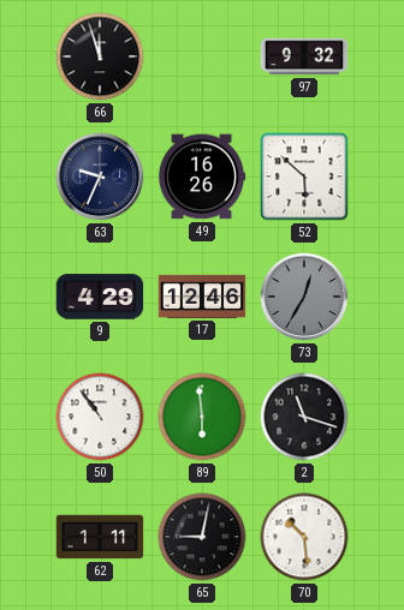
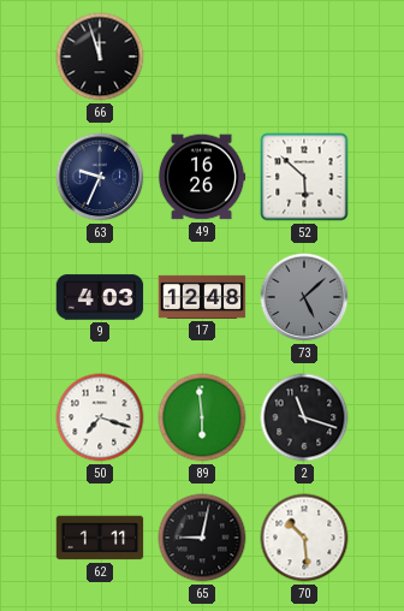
97: 9:32 -> none (304, 56)
9: 4:29 -> 4:03 (100, 297)
17: 12:46 -> 12:48 (202, 297)
73: 12:35 -> 5:08 (304, 297)
50: 10:54 -> 7:18 (100, 417)
